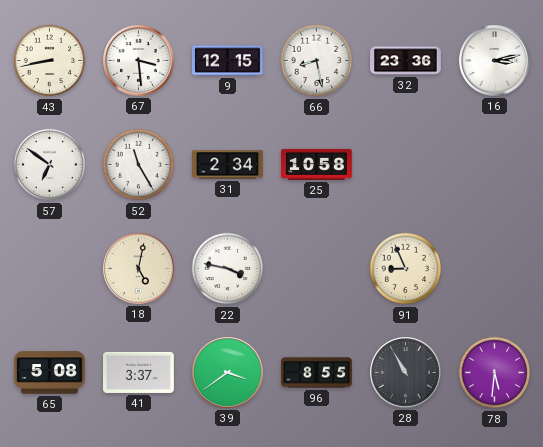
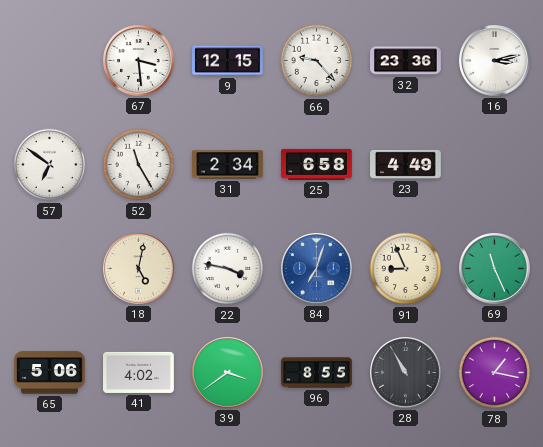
43: 8:43 -> none (50, 61)
66: 8:28 -> 9:23 (317, 61)
25: 10:58 -> 6:58 (317, 164)
23: none -> 4:49 (406, 164)
84: none -> 7:03 (317, 269)
69: none -> 11:26 (495, 269)
65: 5:08 -> 5:06 (50, 373)
41: 3:37 -> 4:02 (139, 372)
78: 5:31 -> 1:17 (495, 373)
